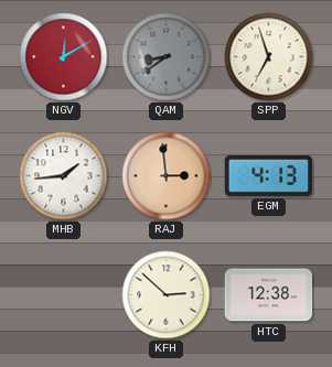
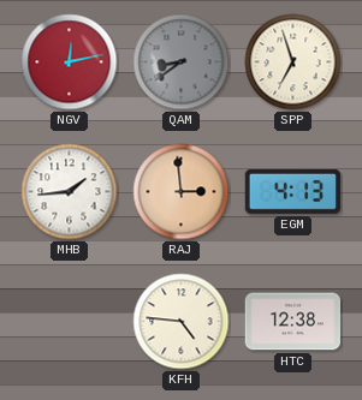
NGV: 12:10 -> 12:13 (70, 62)
KFH: 2:52 -> 4:46 (182, 322)
